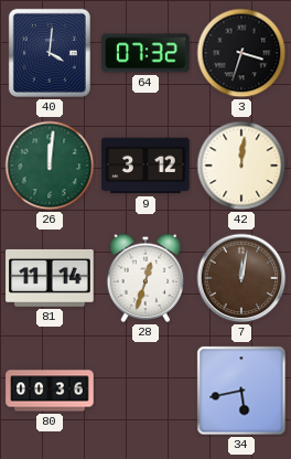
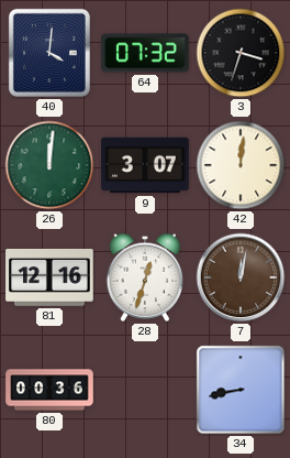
9: 3:12 -> 3:07 (145, 165)
81: 11:14 -> 12:16 (49, 277)
34: 5:43 -> 8:43 (241, 390)
